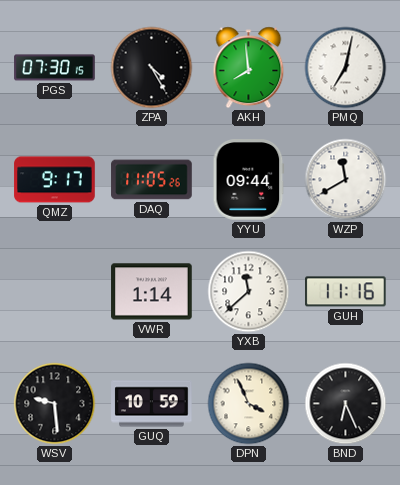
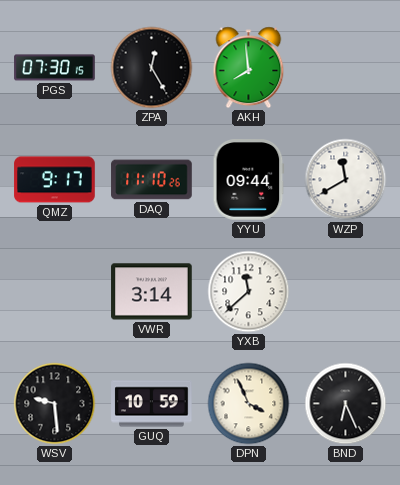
ZPA: 4:25 -> 12:25 (152, 68)
PMQ: 7:02 -> none (346, 68)
DAQ: 11:05 -> 11:10 (152, 180)
VWR: 1:14 -> 3:14 (152, 292)
GUH: 11:16 -> none (346, 292)
